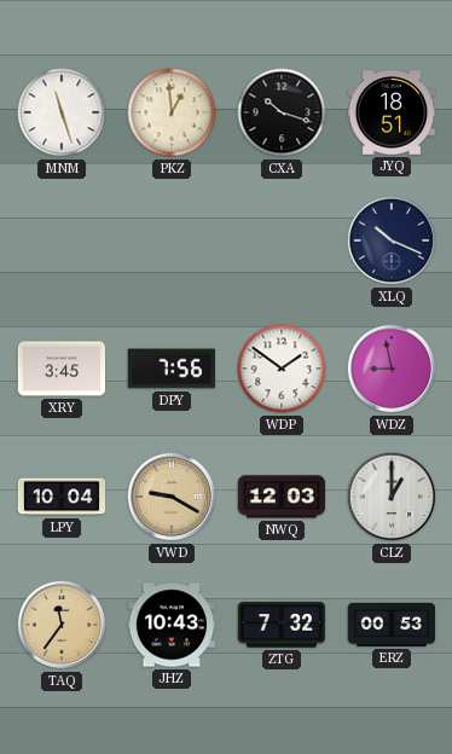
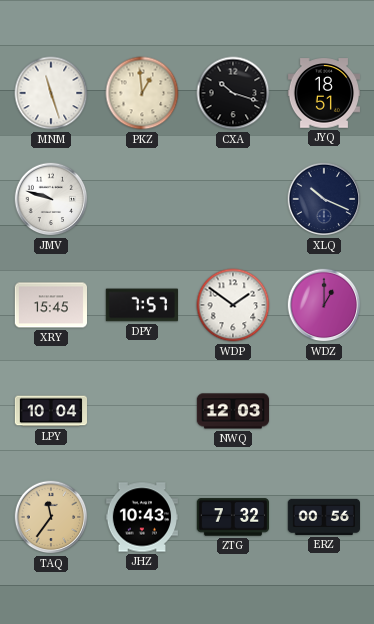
JMV: none -> 9:48 (51, 199)
XRY: 3:45 -> 15:45 (50, 305)
DPY: 7:56 -> 7:57 (141, 305)
WDZ: 8:58 -> 1:00 (324, 305)
VWD: 9:20 -> none (172, 497)
CLZ: 1:00 -> none (392, 497)
ERZ: 00:53 -> 00:56 (323, 517)
